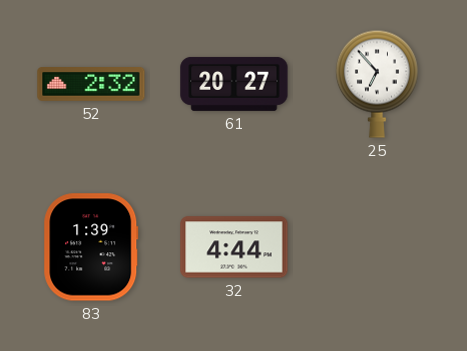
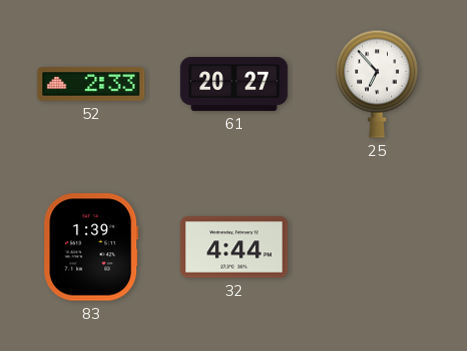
52: 2:32 -> 2:33 (91, 85)
